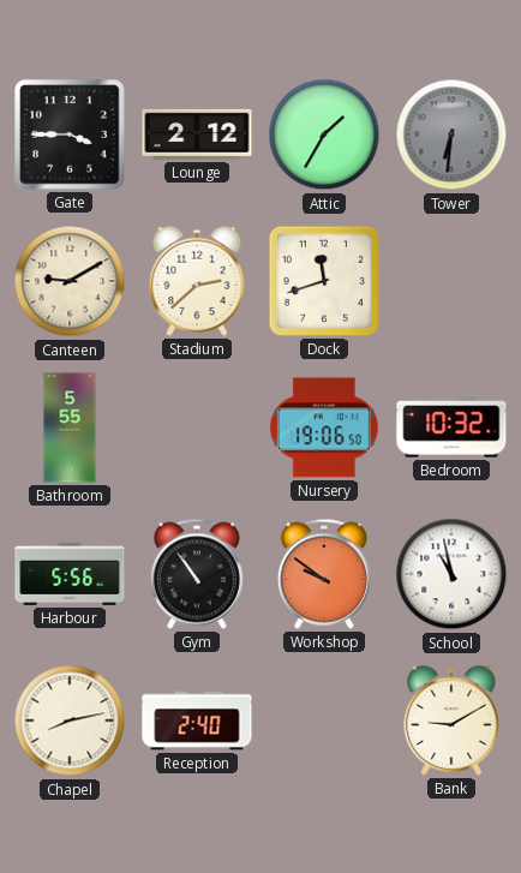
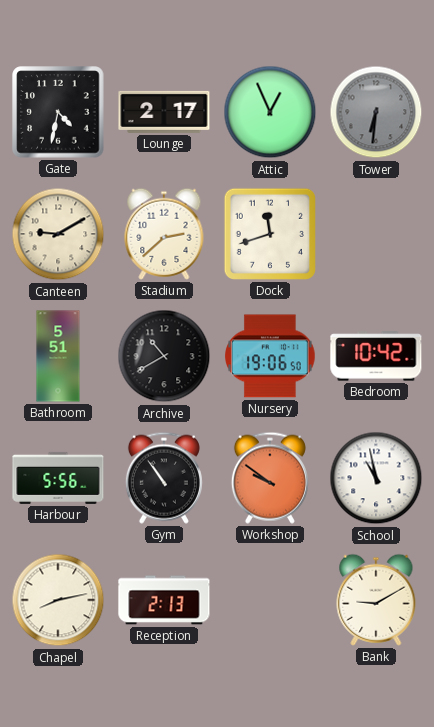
Gate: 3:45 -> 4:32 (58, 112)
Lounge: 2:12 -> 2:17 (164, 112)
Attic: 1:35 -> 12:56 (270, 112)
Bathroom: 5:55 -> 5:51 (58, 356)
Archive: none -> 10:40 (164, 356)
Bedroom: 10:32 -> 10:42 (376, 356)
Reception: 2:40 -> 2:13 (164, 600)
